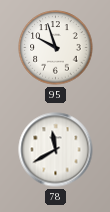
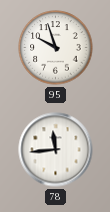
78: 11:40 -> 11:44 (56, 150)
